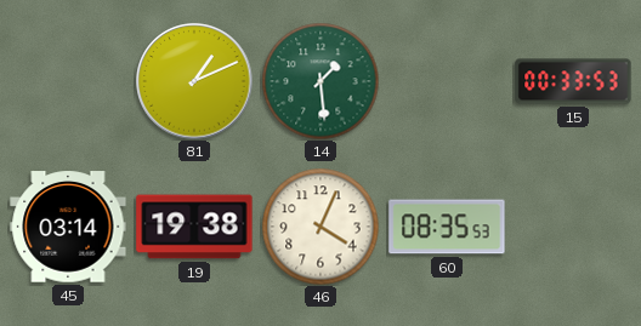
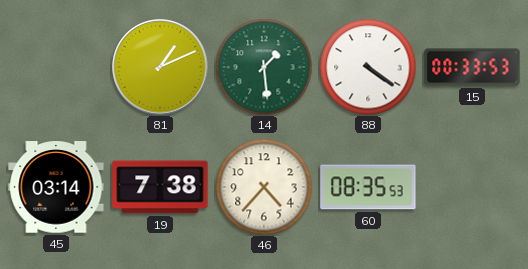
88: none -> 4:21 (368, 67)
19: 19:38 -> 7:38 (160, 187)
46: 4:04 -> 4:37 (264, 187)
